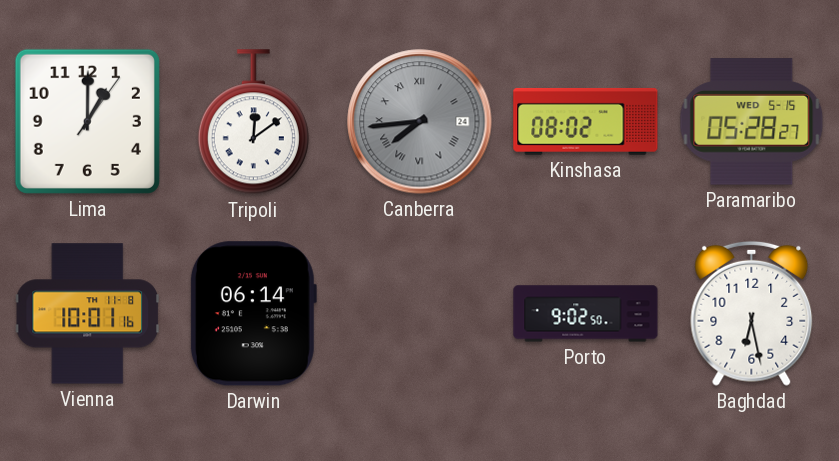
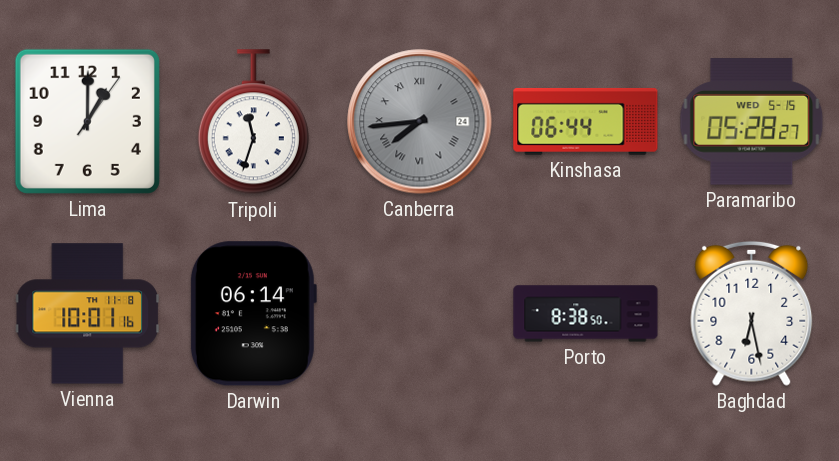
Tripoli: 12:09 -> 11:33 (253, 122)
Kinshasa: 08:02 -> 06:44 (586, 121)
Porto: 9:02 -> 8:38 (586, 314)
